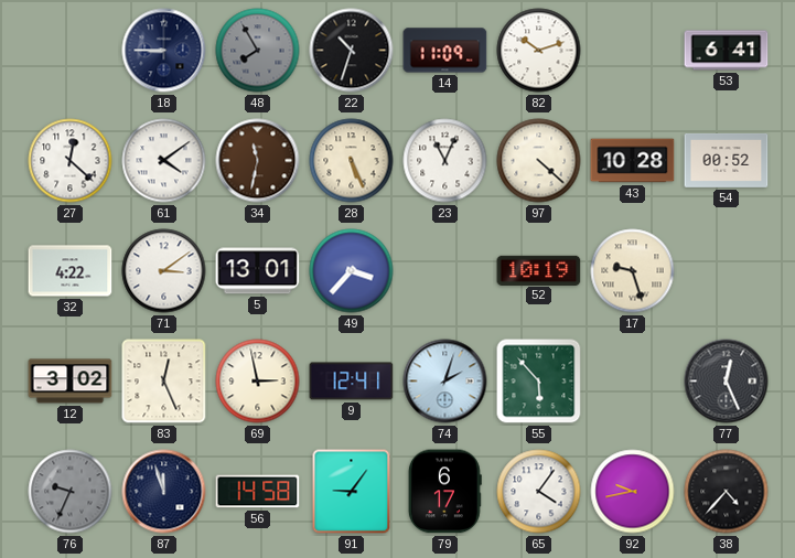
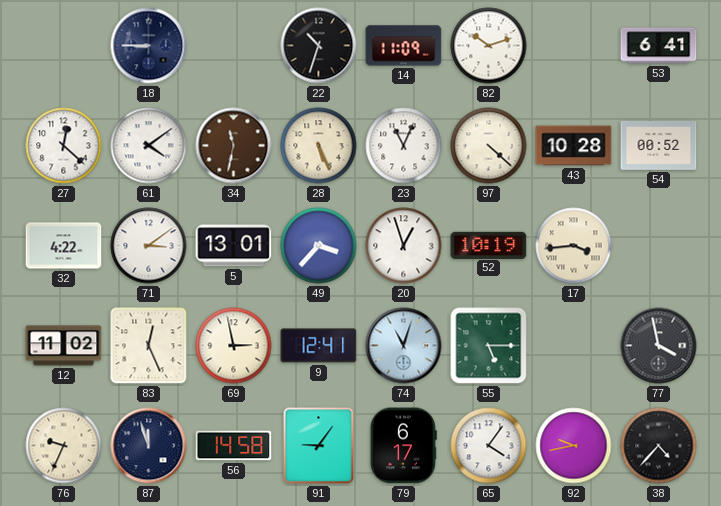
48: 7:55 -> none (258, 51)
20: none -> 12:57 (404, 246)
17: 9:27 -> 3:44 (574, 246)
12: 3:02 -> 11:02 (64, 346)
74: 2:03 -> 11:03 (404, 346)
55: 5:53 -> 5:15 (489, 346)
77: 12:26 -> 3:58 (659, 346)
76 dial: grey -> cream (64, 446)
